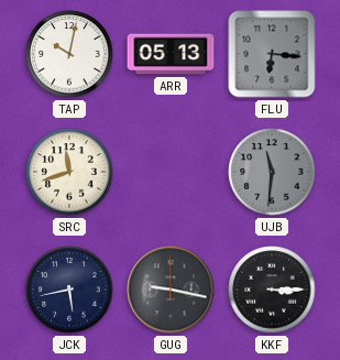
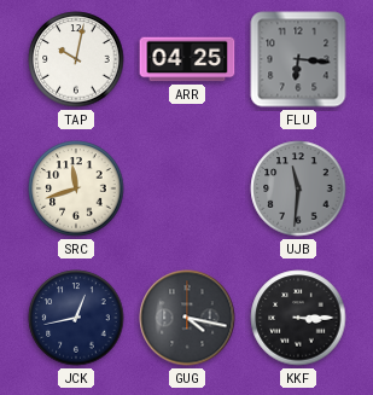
ARR: 05:13 -> 04:25 (187, 59)
JCK: 5:43 -> 12:43 (76, 318)
GUG: 9:17 -> 4:17 (187, 318)
